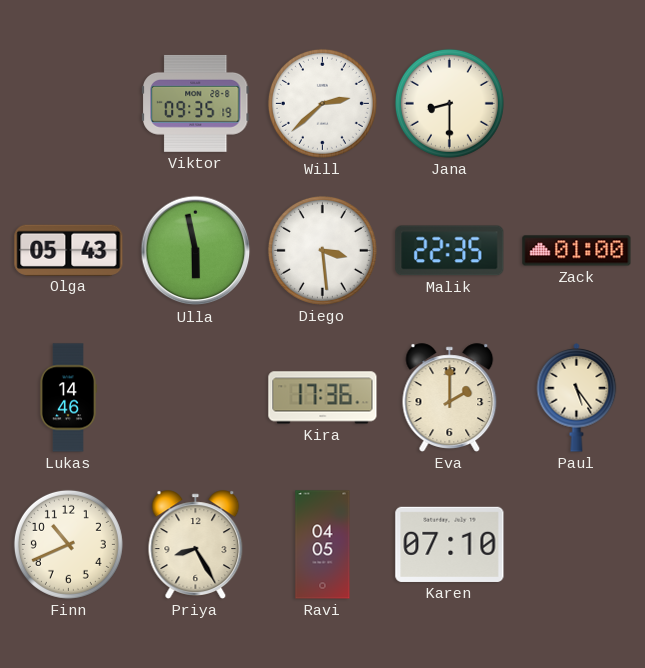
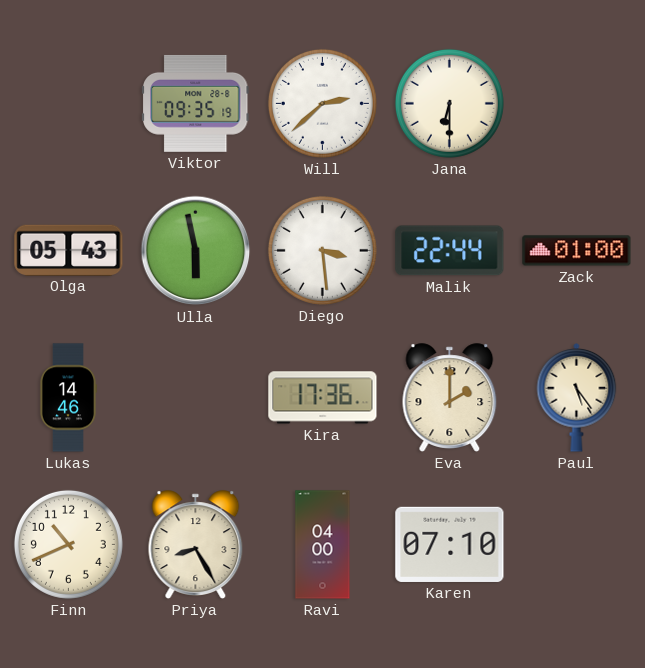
Jana: 8:30 -> 6:30 (449, 103)
Malik: 22:35 -> 22:44 (450, 251)
Ravi: 04:05 -> 04:00 (323, 545)
